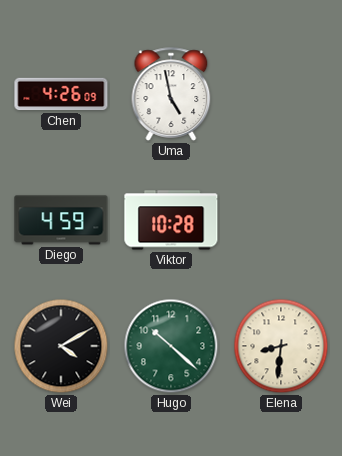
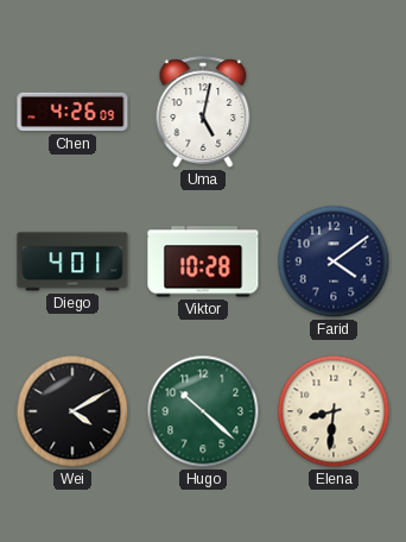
Uma: 4:58 -> 5:02 (203, 112)
Diego: 4:59 -> 4:01 (72, 261)
Farid: none -> 4:09 (334, 261)
